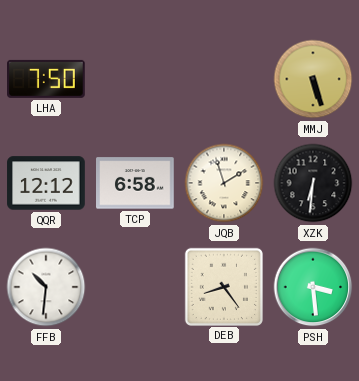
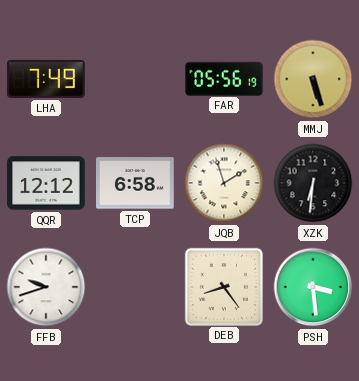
LHA: 7:50 -> 7:49 (47, 79)
FAR: none -> 05:56 (225, 78)
FFB: 10:31 -> 9:42 (46, 287)
